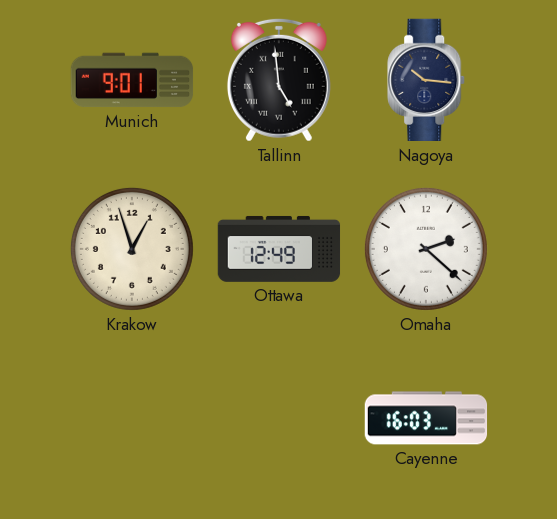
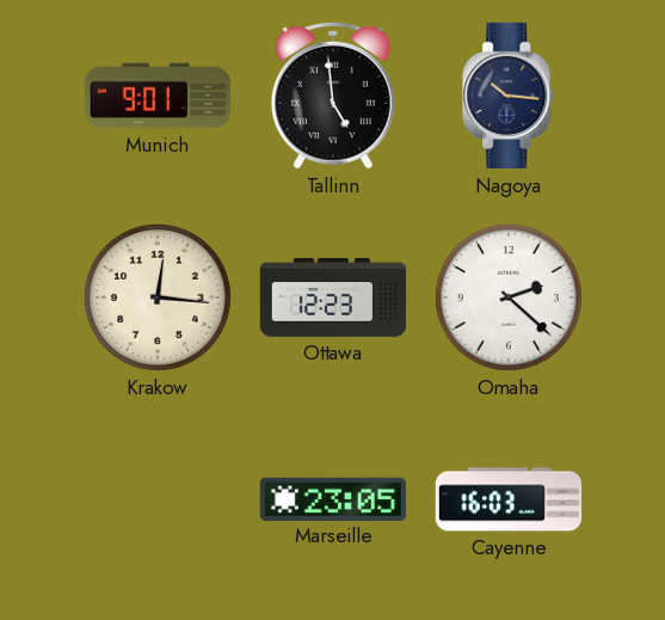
Krakow: 12:57 -> 12:16 (158, 297)
Ottawa: 12:49 -> 12:23 (333, 297)
Marseille: none -> 23:05 (332, 498)
